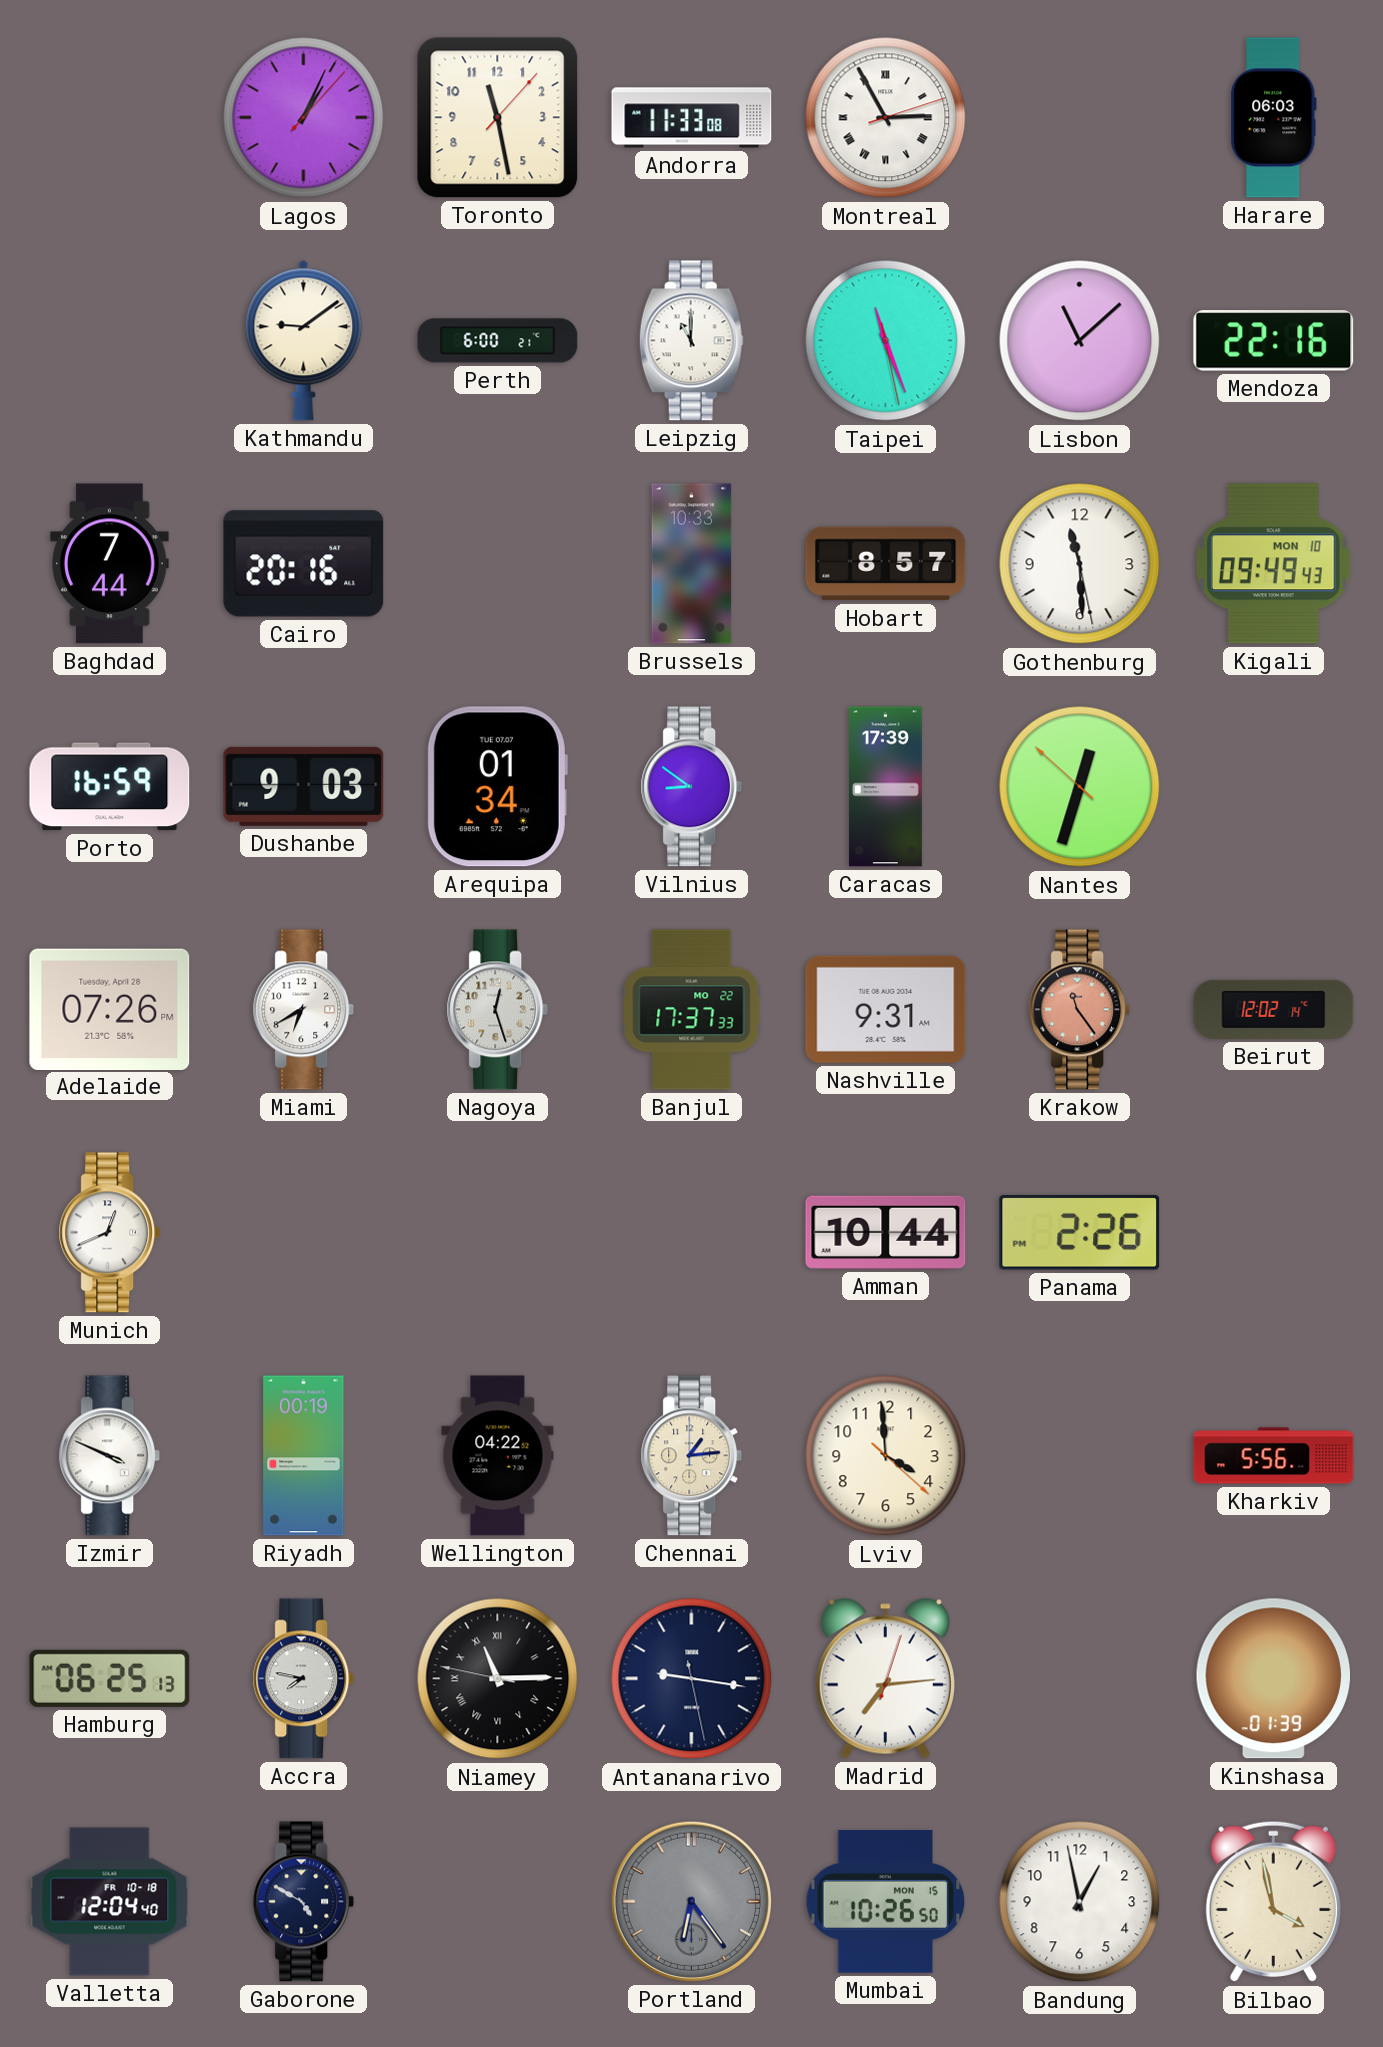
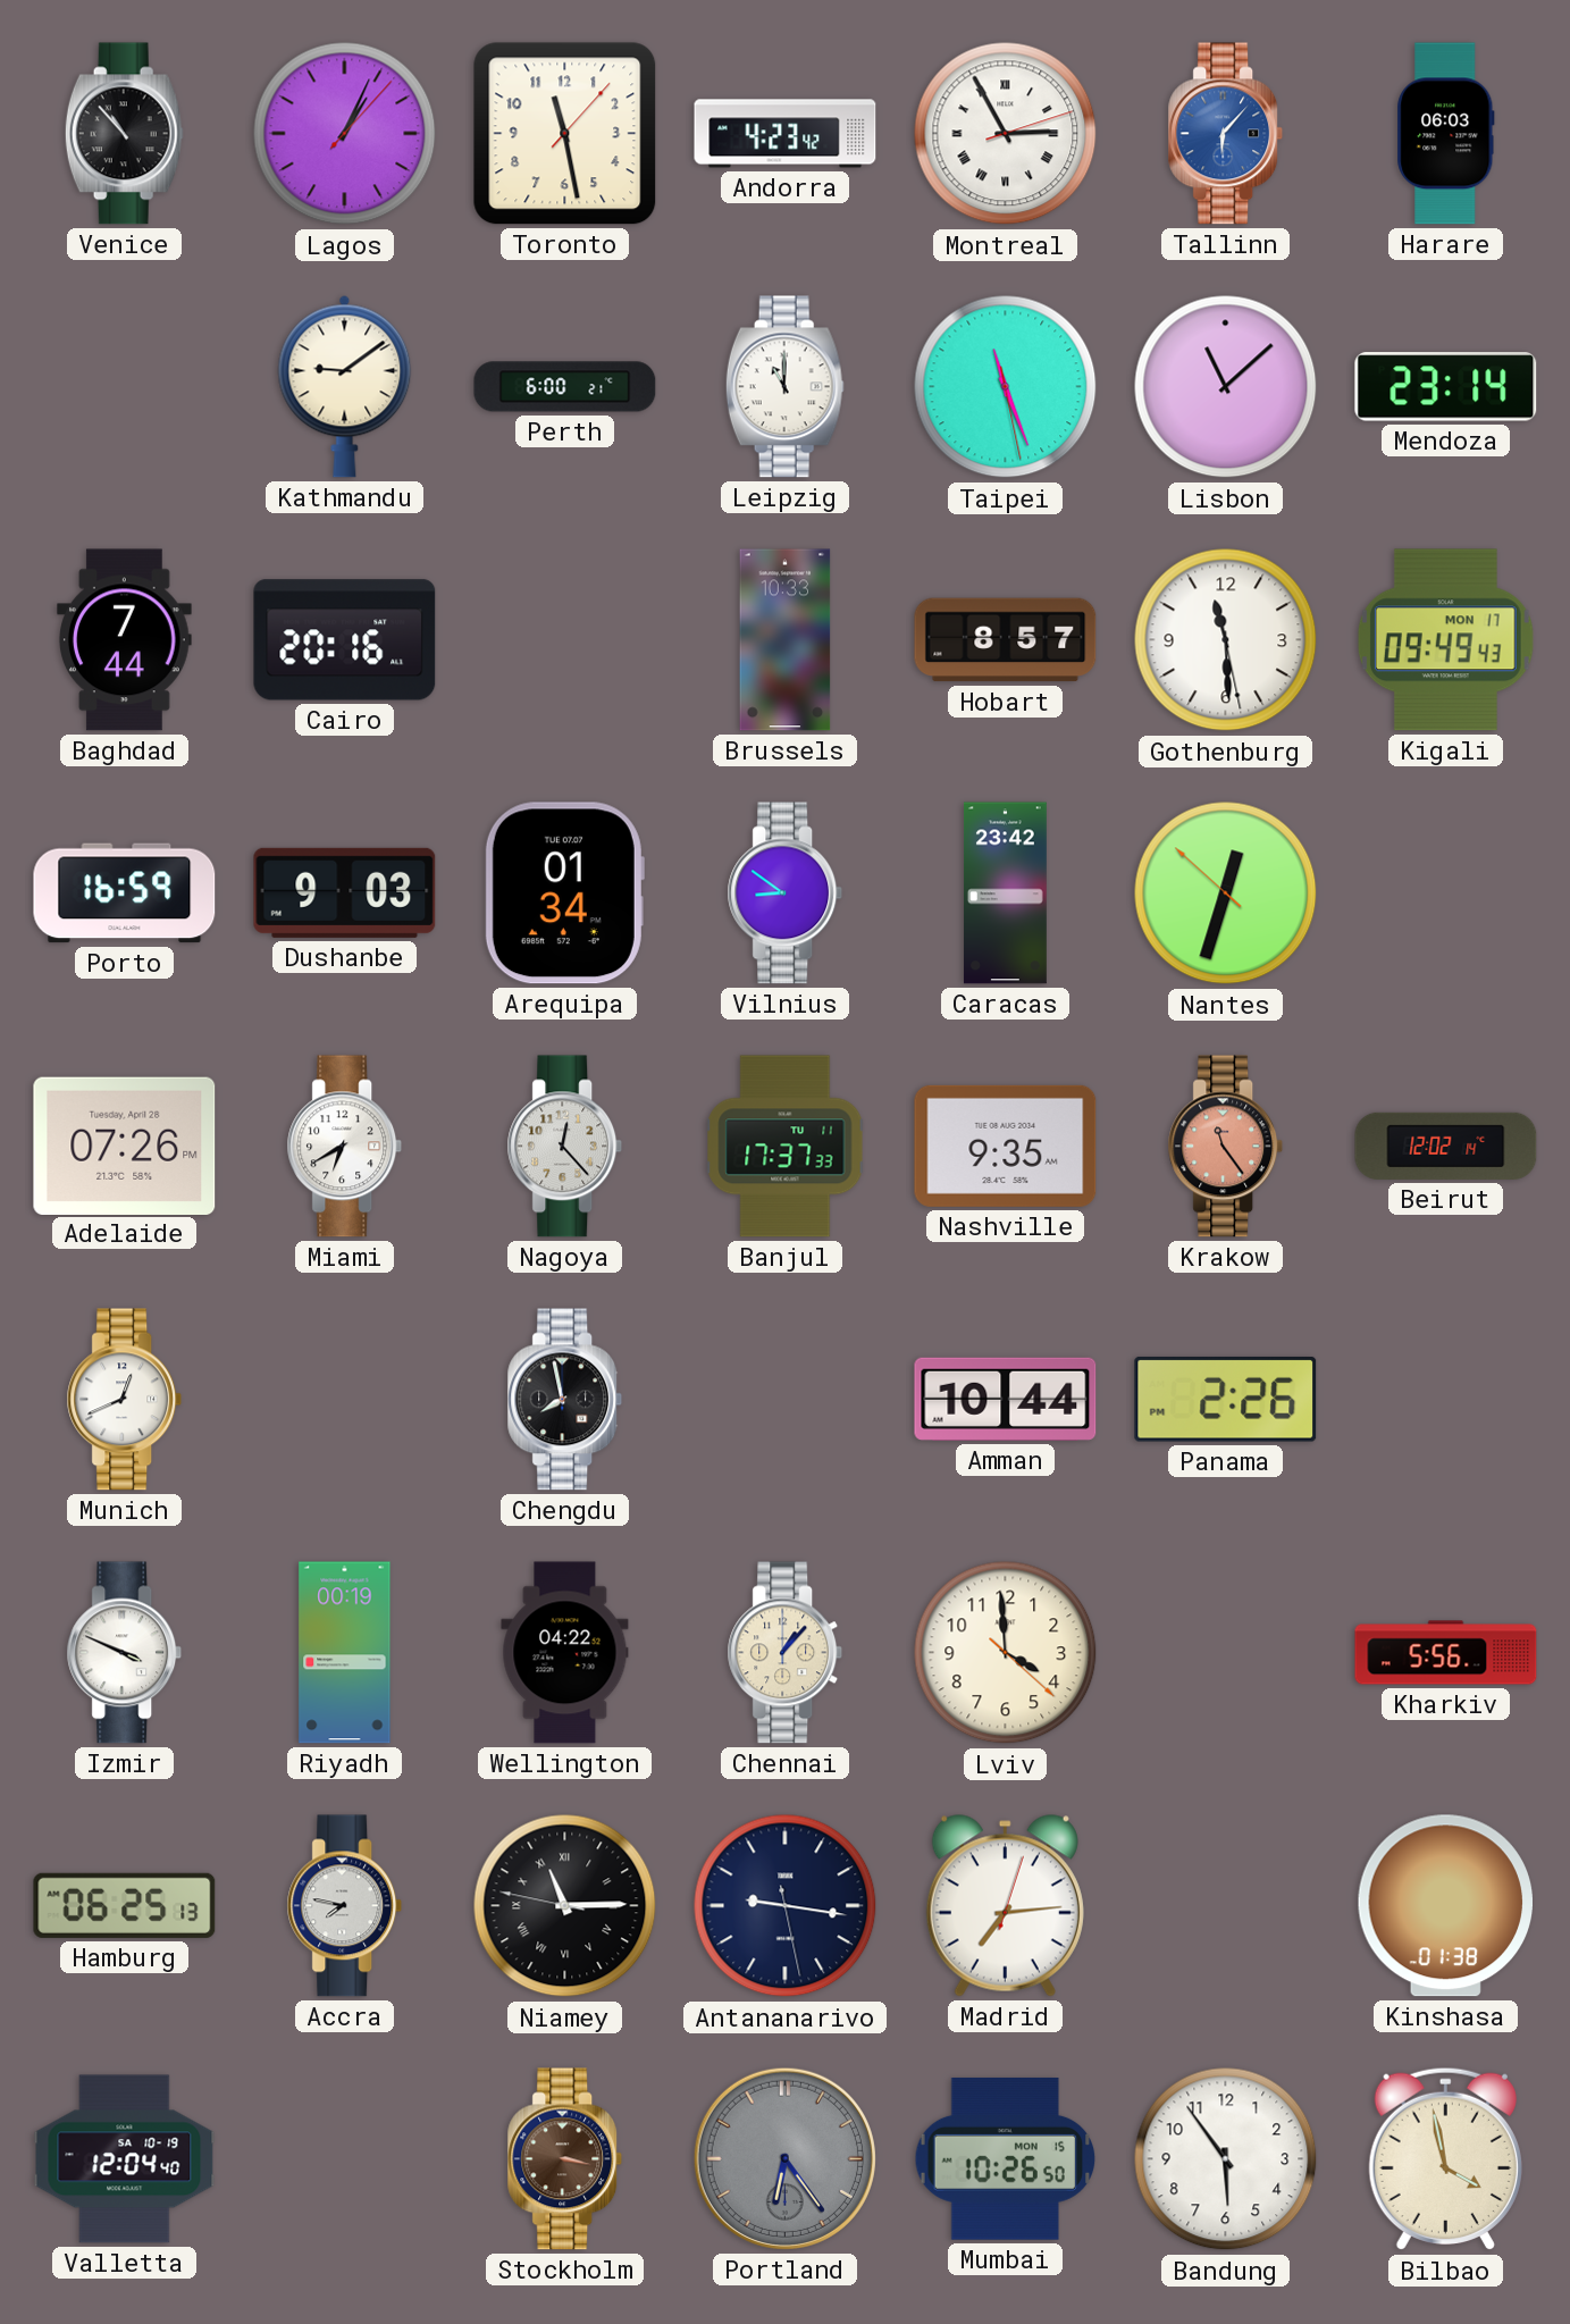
Venice: none -> 10:53 (124, 134)
Andorra: 11:33 -> 4:23 (786, 134)
Tallinn: none -> 6:07 (1226, 134)
Mendoza: 22:16 -> 23:14 (1446, 387)
Kigali date: MON 10 -> MON 17 (1445, 640)
Caracas: 17:39 -> 23:42 (1005, 893)
Nagoya: 12:27 -> 12:23 (565, 1147)
Banjul date: MO 22 -> TU 11 (786, 1147)
Nashville: 9:31 -> 9:35 (1006, 1146)
Chengdu: none -> 7:58 (565, 1400)
Chennai: 1:14 -> 1:07 (786, 1653)
Kinshasa: 01:39 -> 01:38 (1446, 1906)
Valletta date: FR 10-18 -> SA 10-19 (125, 2159)
Gaborone: 4:50 -> none (304, 1902)
Stockholm: none -> 3:17 (565, 2159)
Bandung: 12:58 -> 5:54 (1226, 2159)
